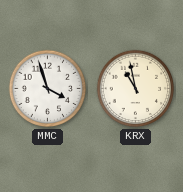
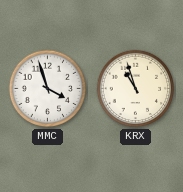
KRX: 10:58 -> 10:57 (136, 89)
